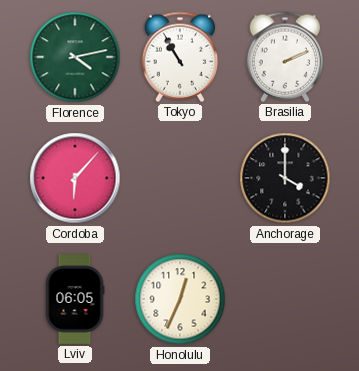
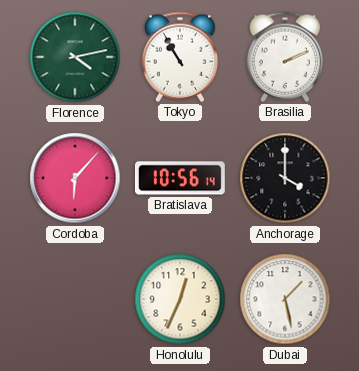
Bratislava: none -> 10:56 (181, 178)
Lviv: 06:05 -> none (75, 300)
Dubai: none -> 1:28 (285, 299)
